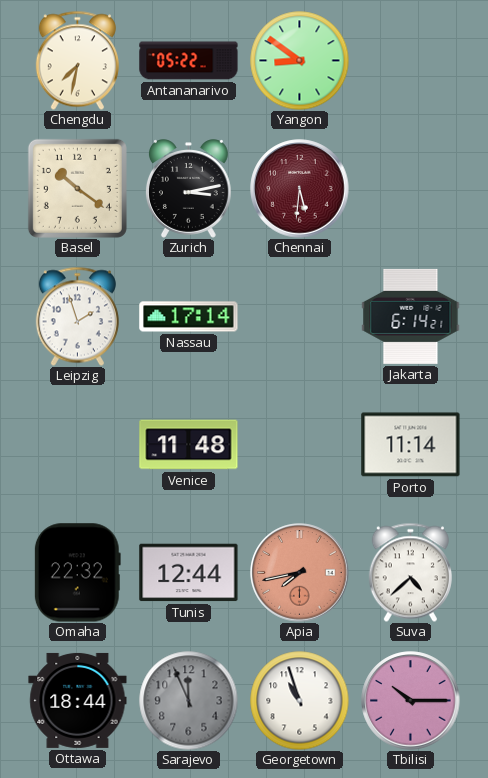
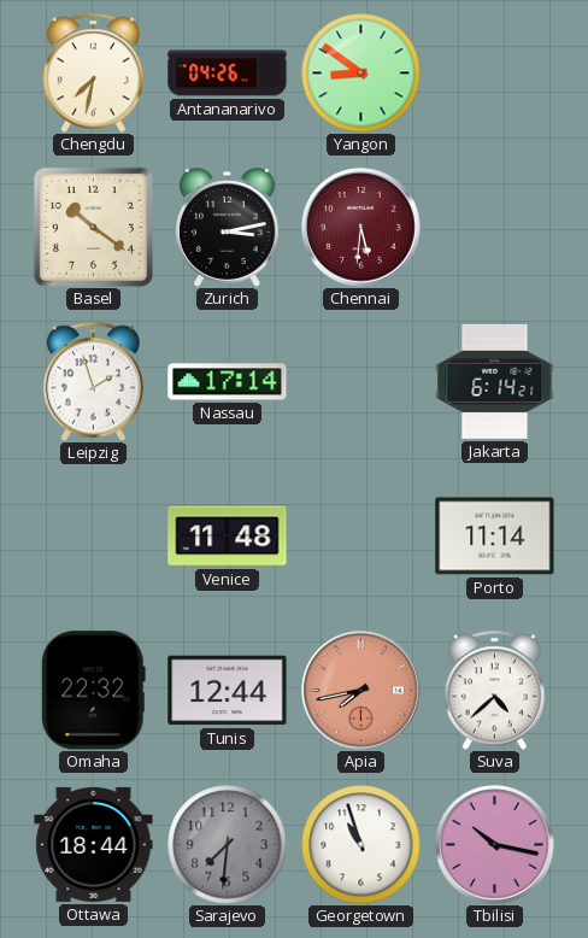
Antananarivo: 05:22 -> 04:26 (228, 74)
Sarajevo: 11:56 -> 7:31 (228, 845)
Tbilisi: 10:15 -> 10:17 (495, 845)
